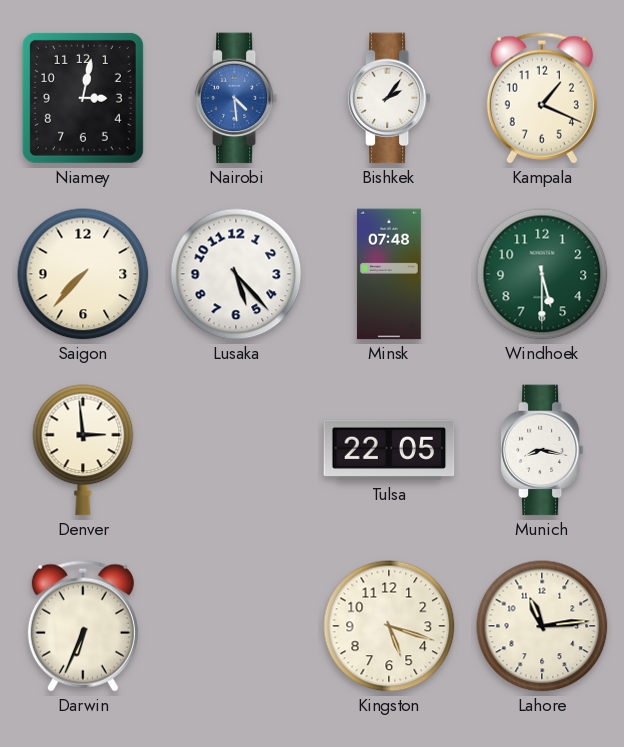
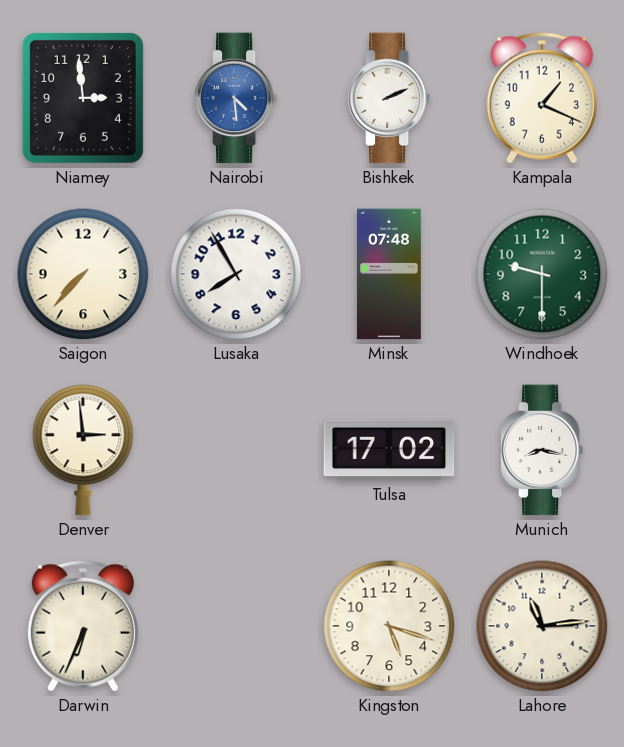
Niamey: 3:02 -> 2:59 (83, 98)
Bishkek: 2:06 -> 2:11 (389, 98)
Lusaka: 5:23 -> 7:55 (236, 274)
Windhoek: 5:30 -> 9:30 (542, 274)
Tulsa: 22:05 -> 17:02 (389, 450)
